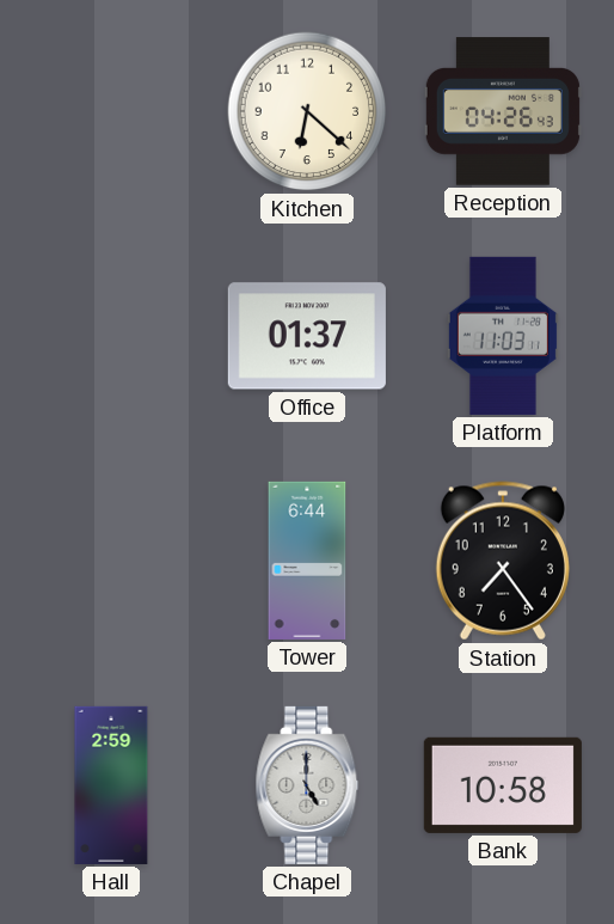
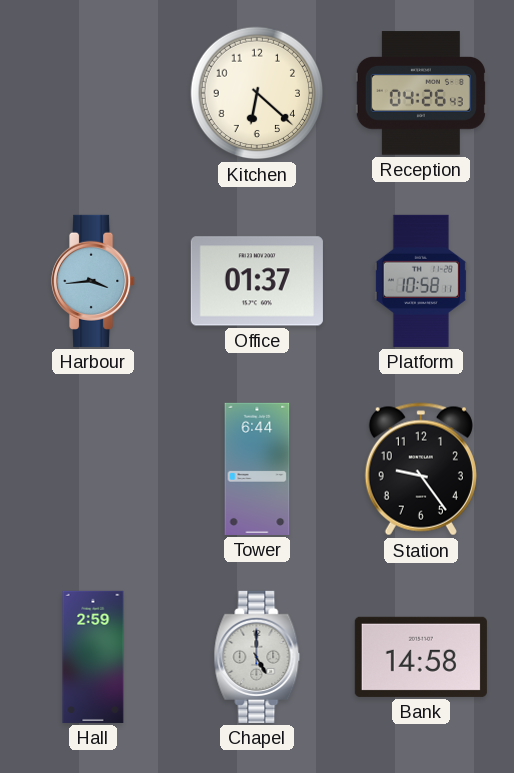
Harbour: none -> 3:44 (94, 281)
Platform: 11:03 -> 10:58 (421, 281)
Station: 7:24 -> 9:24 (421, 469)
Bank: 10:58 -> 14:58 (421, 657)
